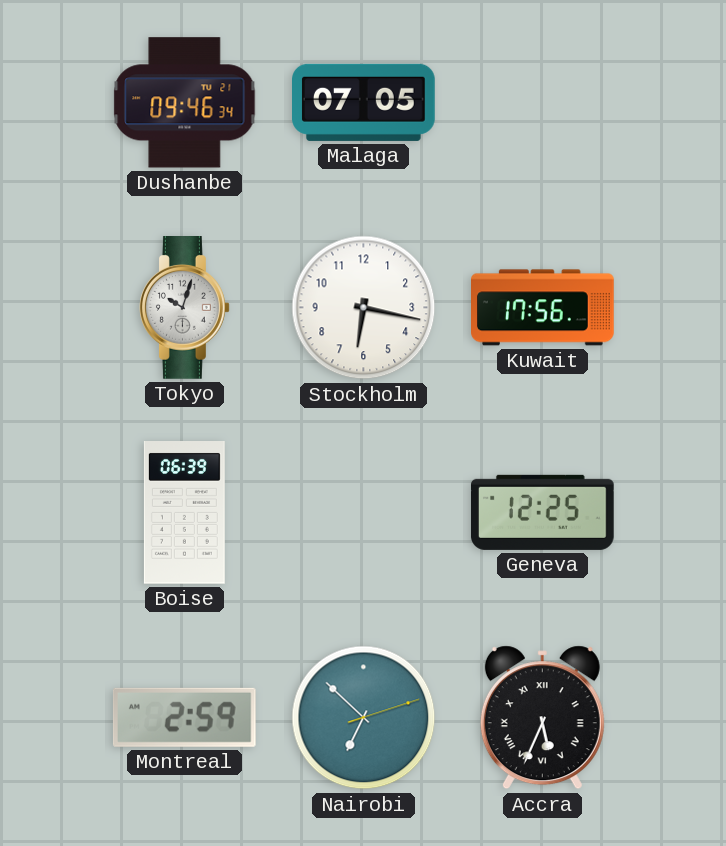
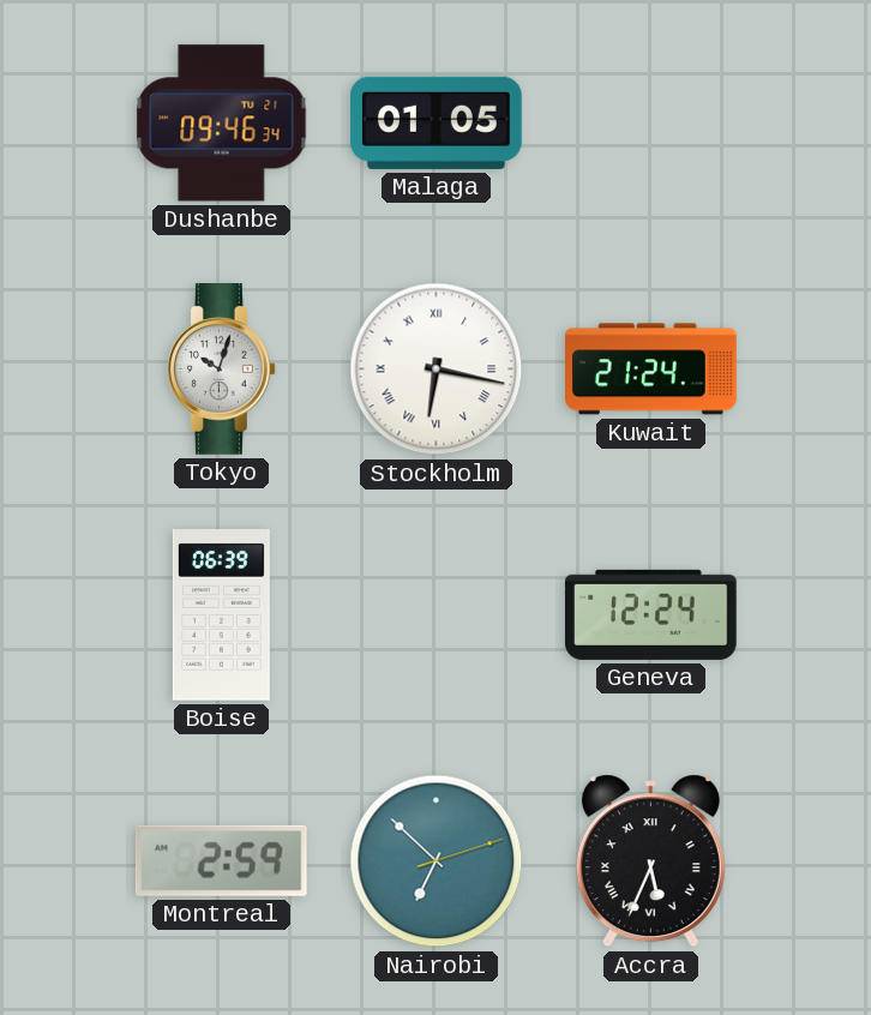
Malaga: 07:05 -> 01:05 (437, 122)
Stockholm numerals: Arabic -> Roman (437, 370)
Kuwait: 17:56 -> 21:24 (651, 370)
Geneva: 12:25 -> 12:24 (650, 614)
